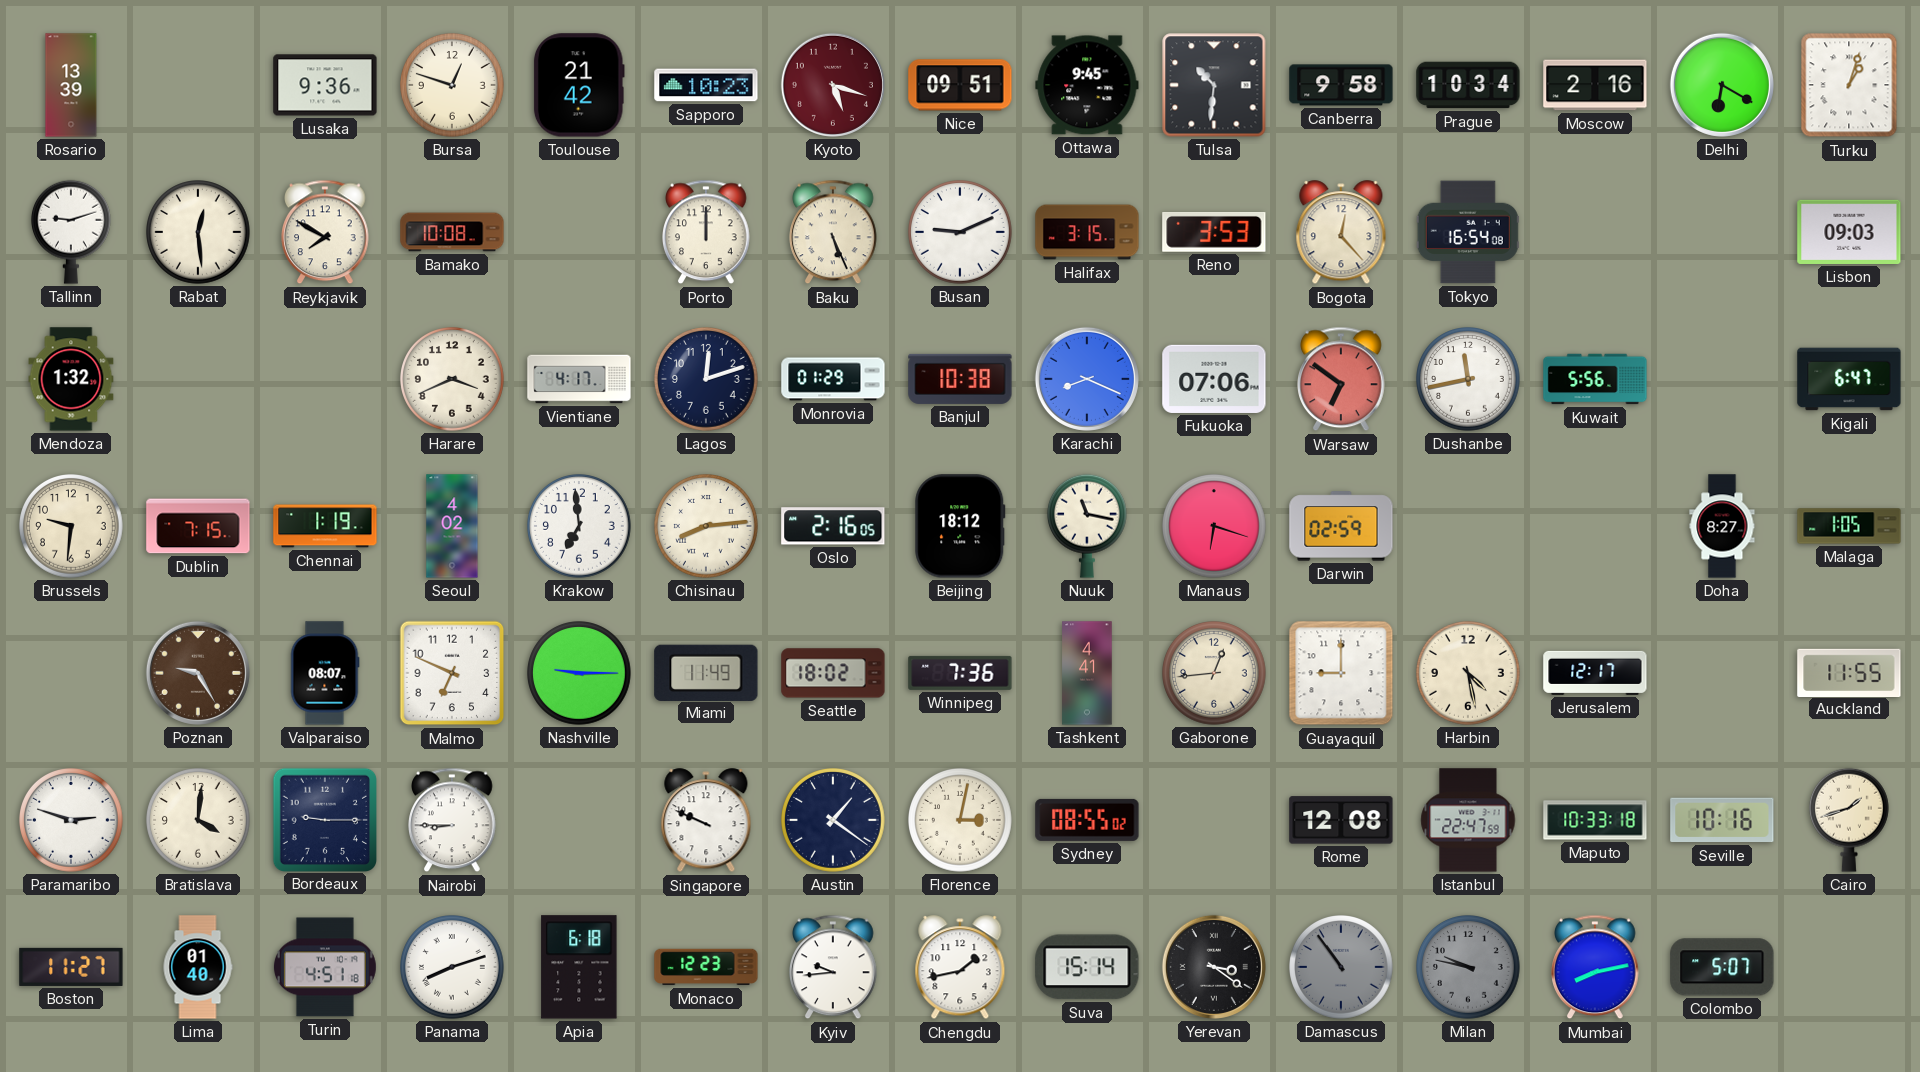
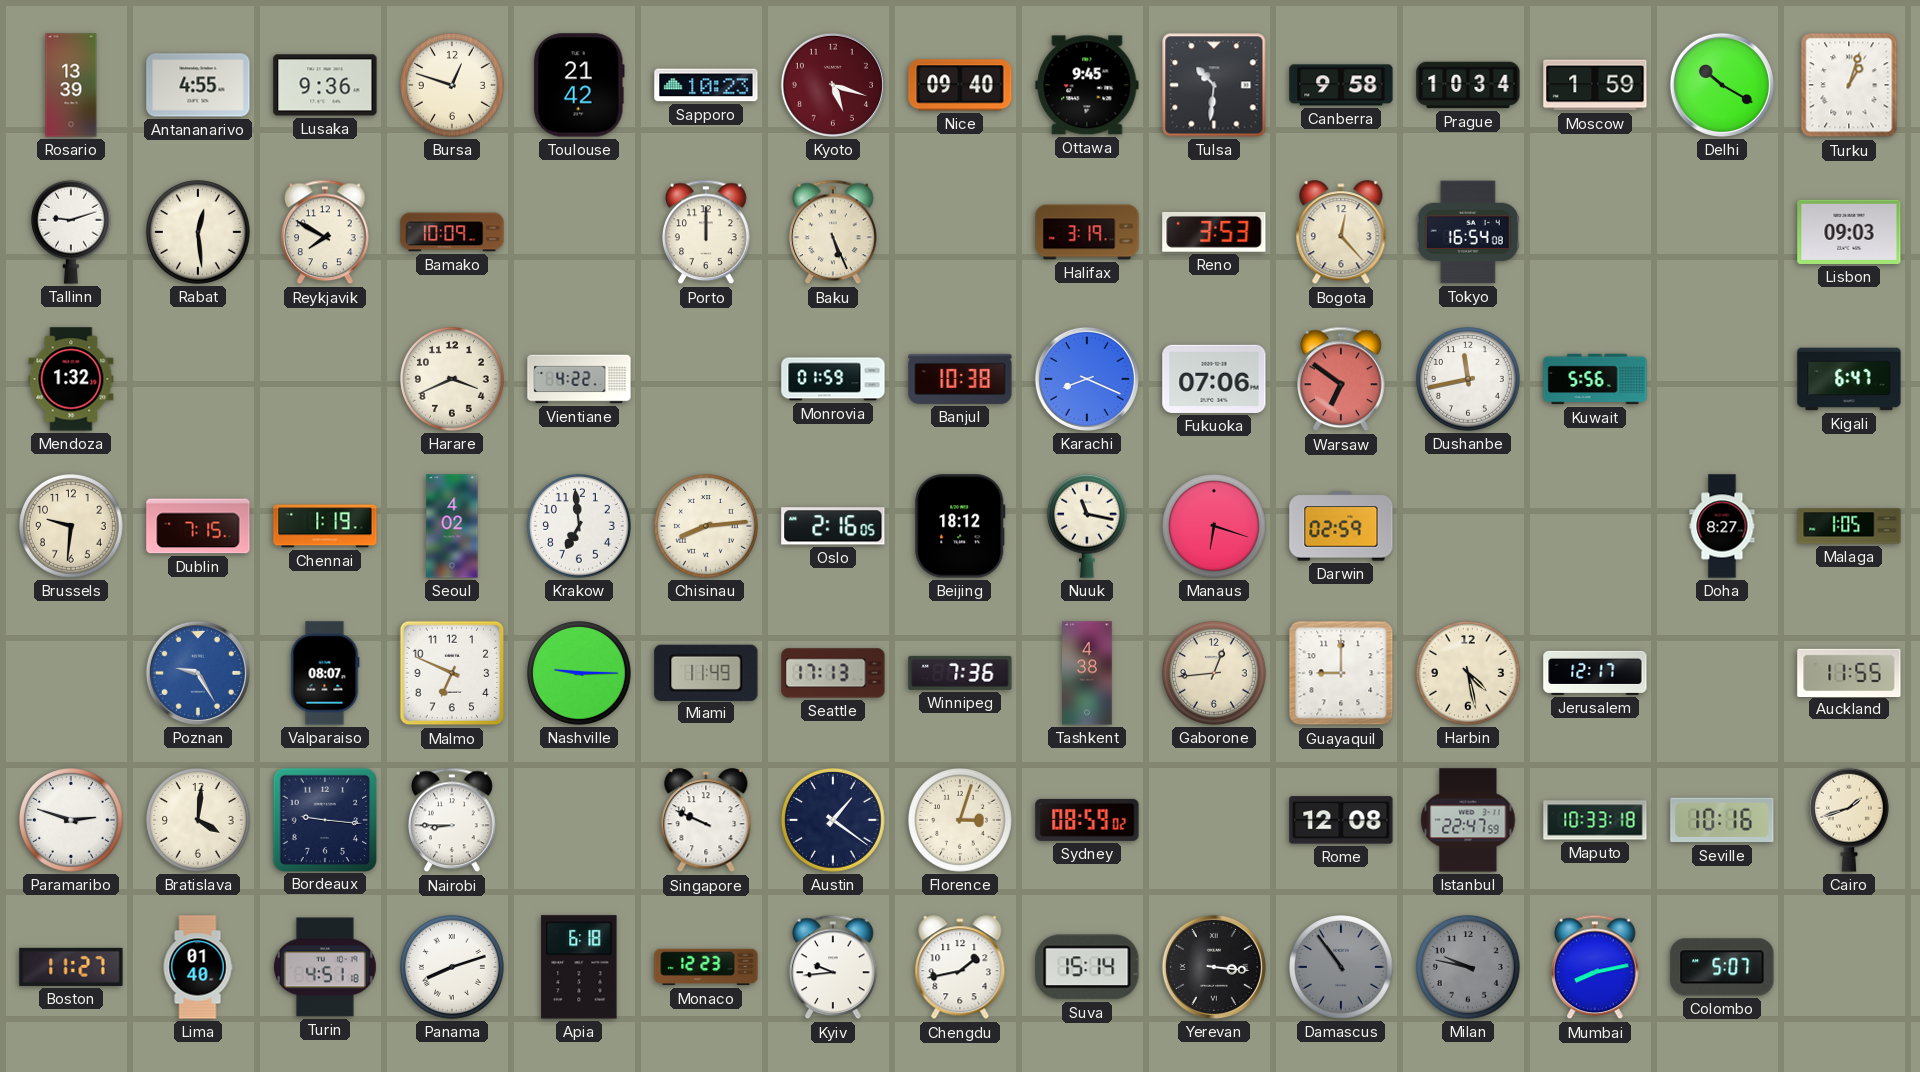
Antananarivo: none -> 4:55 (198, 85)
Nice: 09:51 -> 09:40 (960, 85)
Moscow: 2:16 -> 1:59 (1595, 85)
Delhi: 6:20 -> 10:20 (1722, 85)
Bamako: 10:08 -> 10:09 (452, 232)
Busan: 9:11 -> none (961, 233)
Halifax: 3:15 -> 3:19 (1087, 232)
Vientiane: 4:17 -> 4:22 (579, 379)
Lagos: 12:12 -> none (707, 380)
Monrovia: 01:29 -> 01:59 (833, 379)
Poznan dial: brown -> blue (198, 673)
Seattle: 18:02 -> 17:13 (833, 673)
Tashkent: 4:41 -> 4:38 (1087, 673)
Bordeaux: 9:15 -> 9:16 (324, 819)
Florence: 3:02 -> 3:03 (961, 821)
Sydney: 08:55 -> 08:59 (1087, 820)
Yerevan: 3:21 -> 3:16 (1214, 967)
